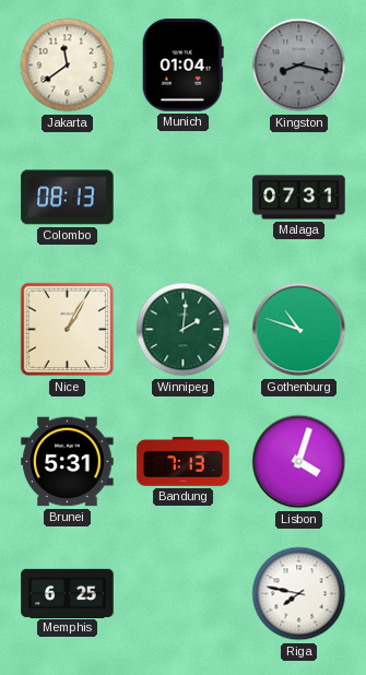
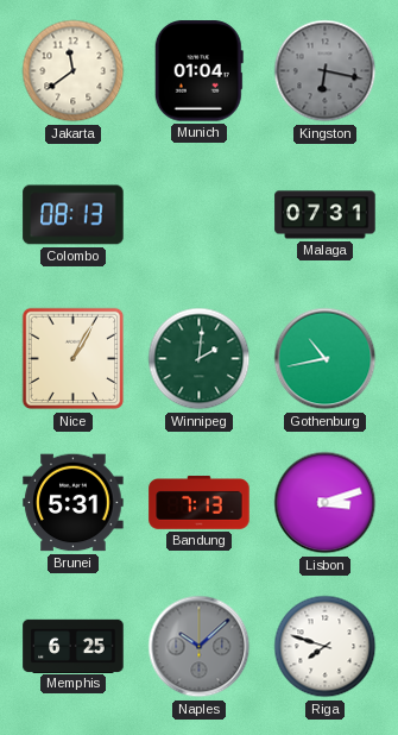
Kingston: 8:17 -> 6:17 (326, 71)
Gothenburg: 10:48 -> 10:43 (326, 359)
Lisbon: 4:03 -> 3:12 (326, 503)
Naples: none -> 10:08 (200, 647)
Riga: 7:47 -> 7:48 (326, 647)
